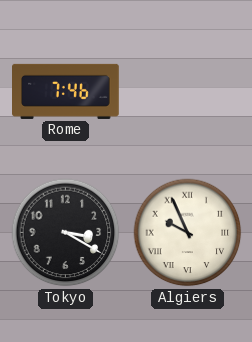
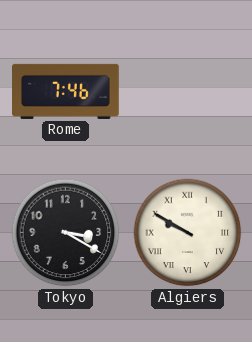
Algiers: 9:56 -> 9:50 (188, 233)
